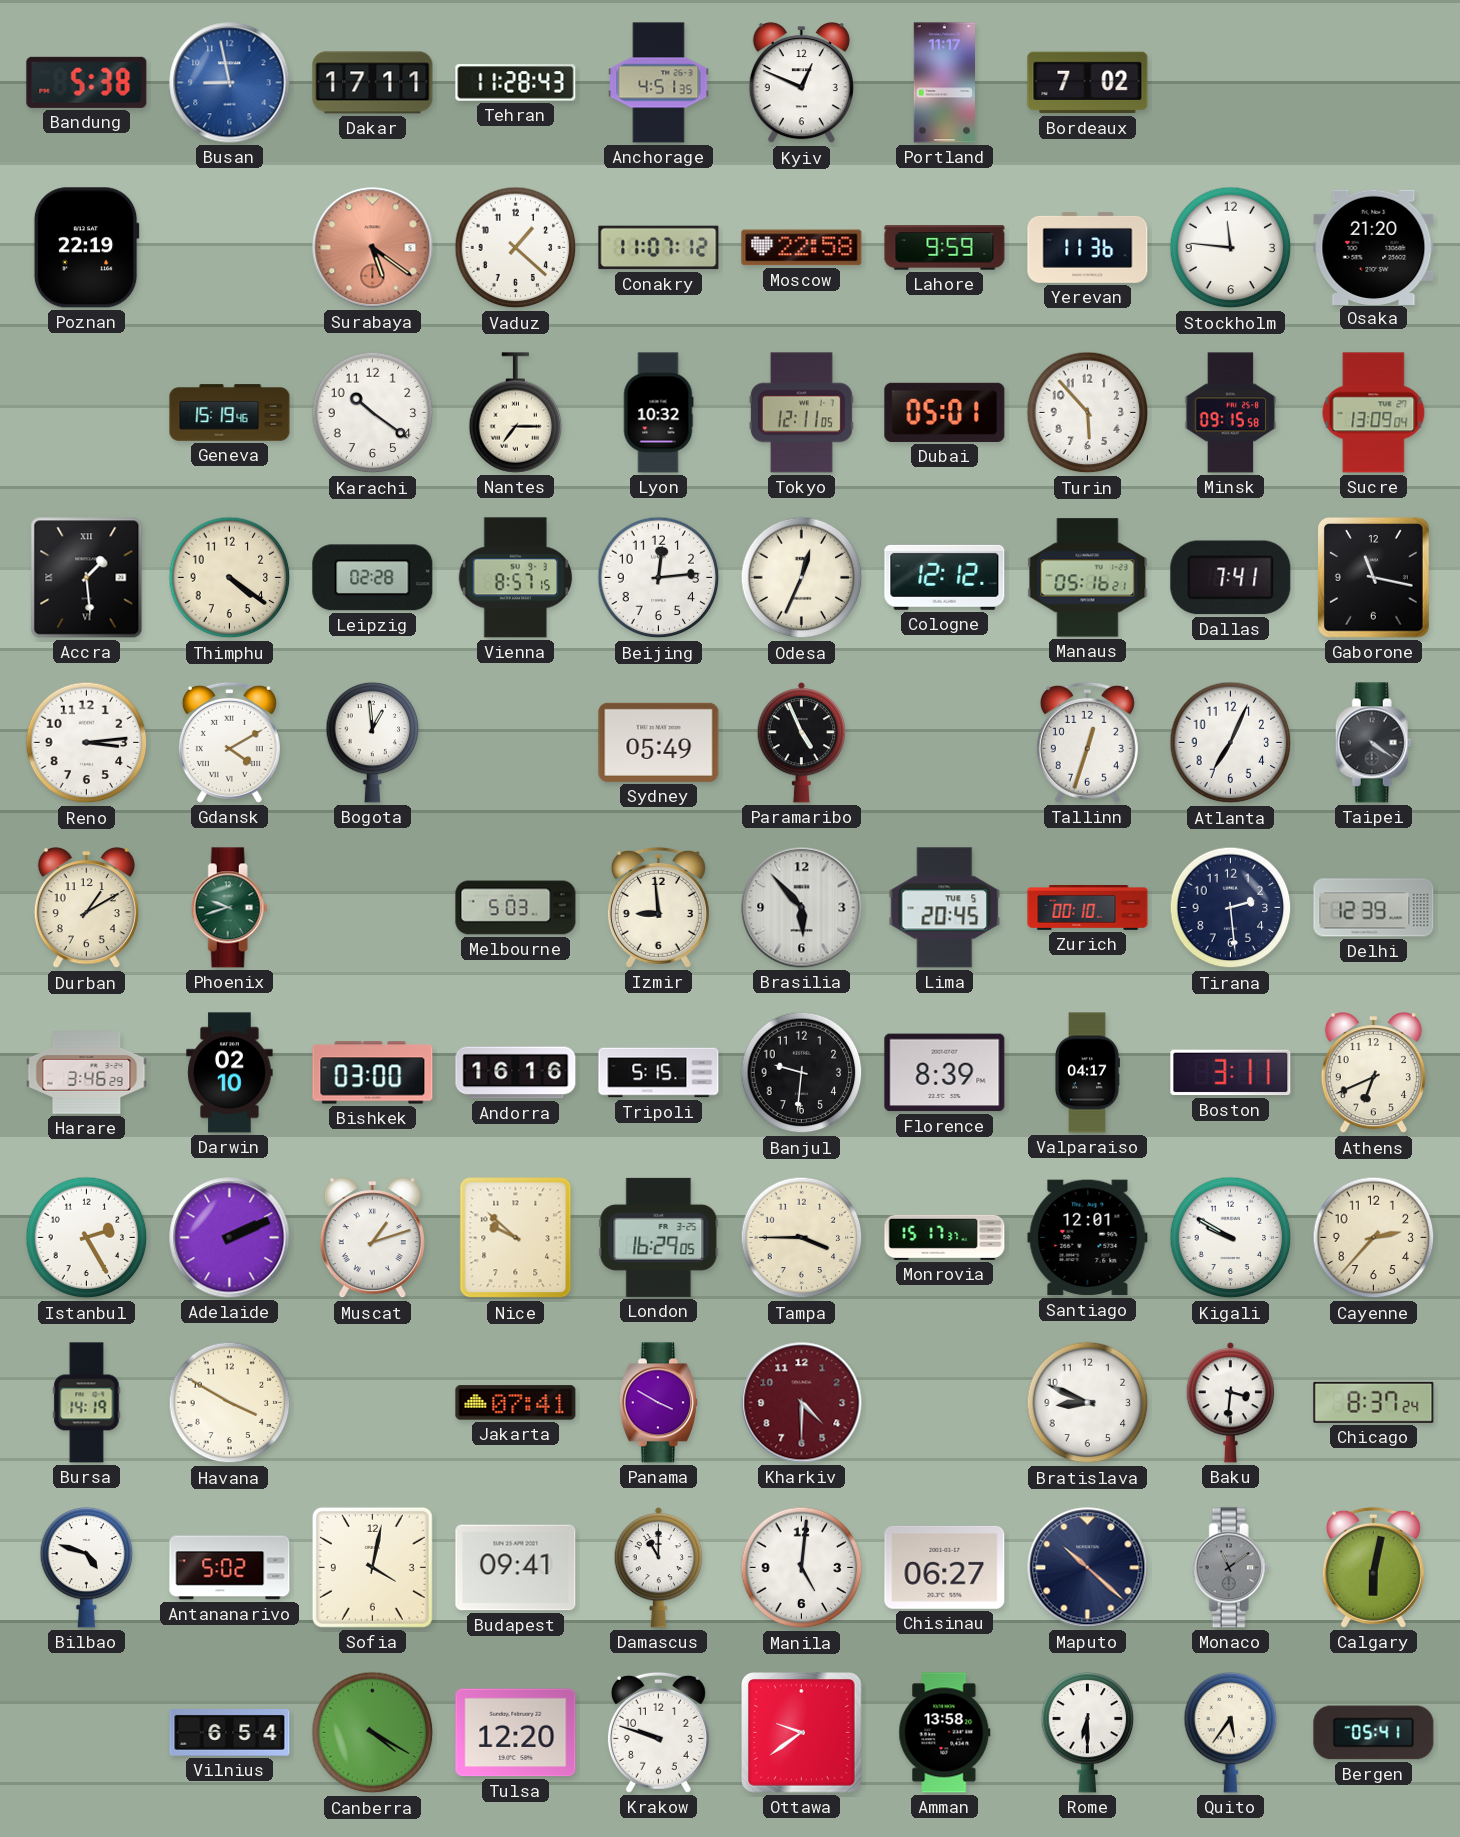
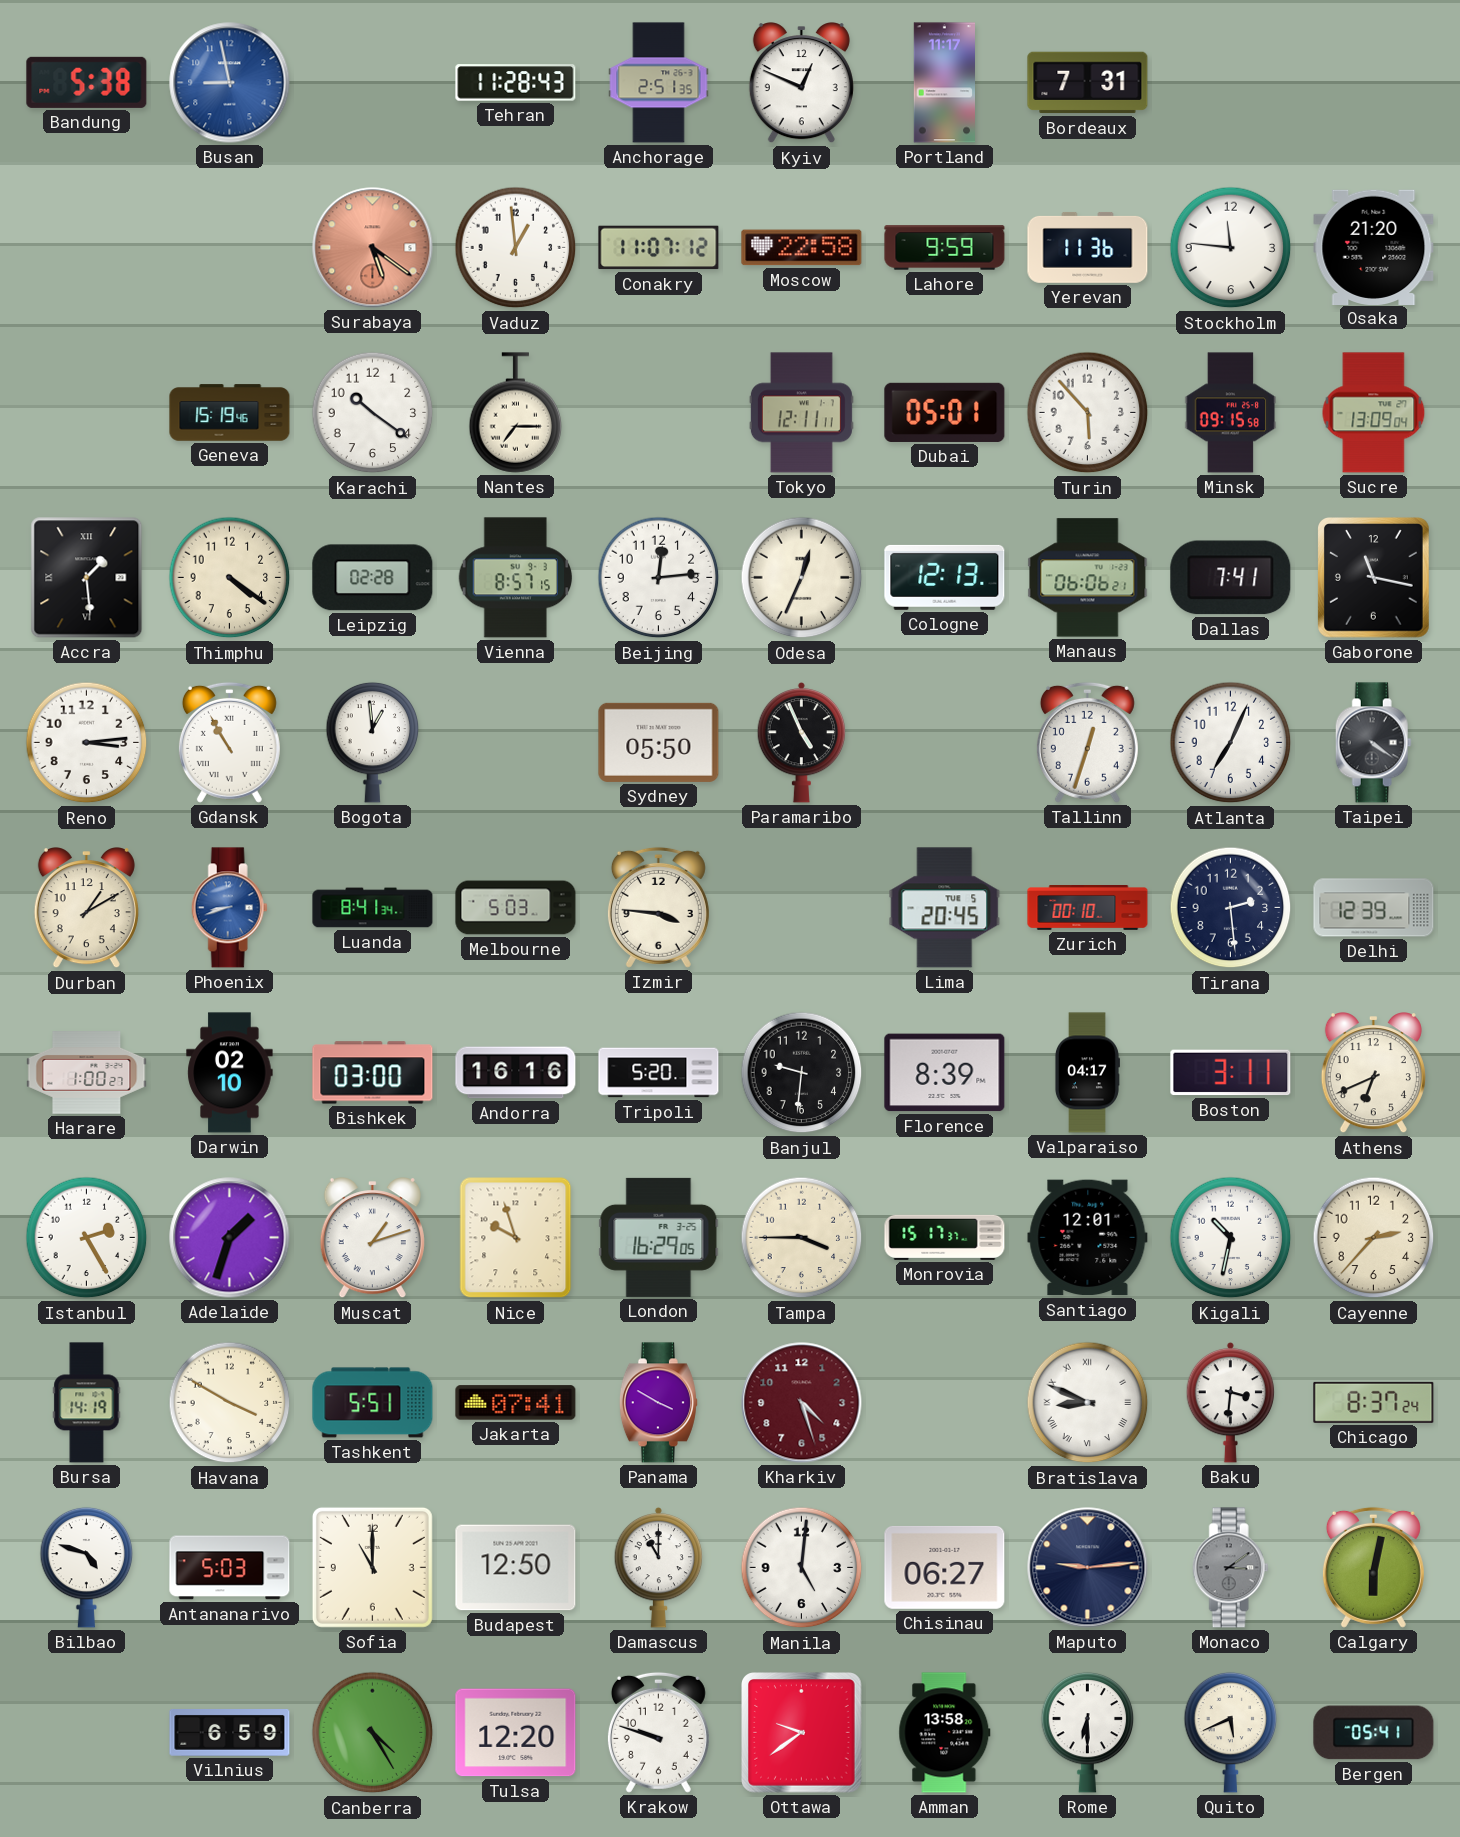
Dakar: 17:11 -> none (373, 83)
Anchorage: 4:51 -> 2:51 (659, 83)
Bordeaux: 7:02 -> 7:31 (1088, 83)
Poznan: 22:19 -> none (86, 248)
Vaduz: 1:22 -> 12:59 (516, 248)
Lyon: 10:32 -> none (658, 413)
Tokyo: 12:11:05 -> 12:11:11 (801, 413)
Cologne: 12:12 -> 12:13 (945, 577)
Manaus: 05:16 -> 06:06 (1088, 578)
Gdansk: 4:10 -> 10:55 (229, 742)
Sydney: 05:49 -> 05:50 (659, 742)
Phoenix: 9:42 -> 8:42 (229, 908)
Phoenix dial: green -> blue (229, 908)
Luanda: none -> 8:41 (373, 908)
Izmir: 8:59 -> 3:46 (658, 907)
Brasilia: 5:53 -> none (802, 908)
Harare: 3:46 -> 1:00 (87, 1073)
Tripoli: 5:15 -> 5:20 (659, 1073)
Adelaide: 2:11 -> 1:33 (230, 1238)
Nice: 9:52 -> 9:57 (516, 1238)
Kigali: 9:50 -> 10:32 (1231, 1238)
Tashkent: none -> 5:51 (373, 1403)
Kharkiv: 4:30 -> 4:27 (802, 1403)
Bratislava numerals: Arabic -> Roman (1088, 1403)
Antananarivo: 5:02 -> 5:03 (230, 1568)
Sofia: 4:02 -> 11:00 (372, 1567)
Budapest: 09:41 -> 12:50 (516, 1568)
Maputo: 10:22 -> 9:14 (1088, 1568)
Monaco: 11:09 -> 3:09 (1230, 1568)
Vilnius: 6:54 -> 6:59 (230, 1733)
Canberra: 4:20 -> 4:25 (373, 1733)
Quito: 5:36 -> 5:41 (1231, 1732)
